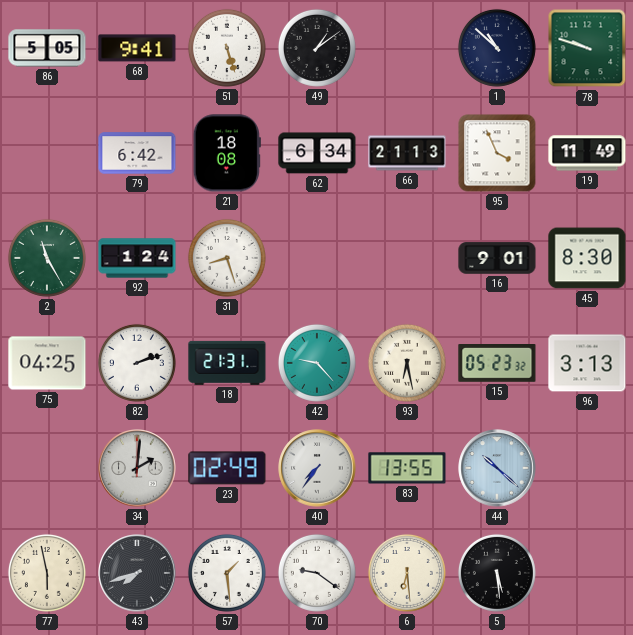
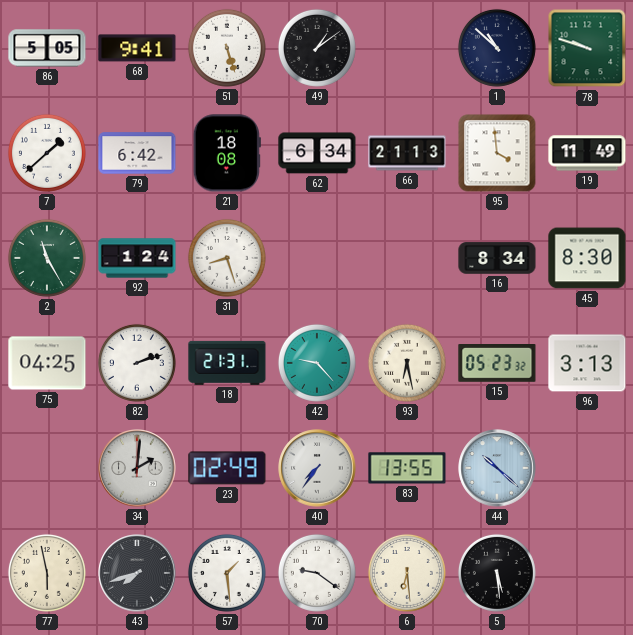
7: none -> 1:38 (47, 153)
95: 3:56 -> 3:59 (497, 153)
16: 9:01 -> 8:34 (497, 258)
